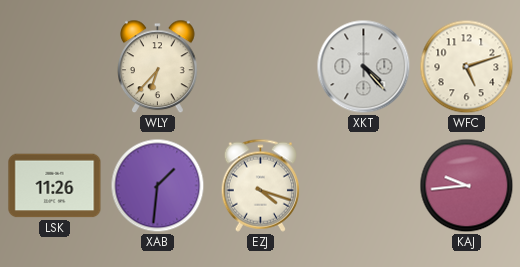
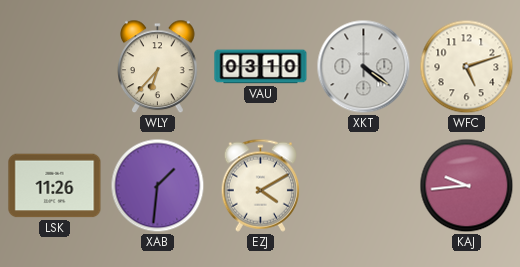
VAU: none -> 03:10 (261, 67)
XKT: 4:23 -> 4:21 (364, 67)
EZJ: 4:18 -> 4:10 (260, 185)
